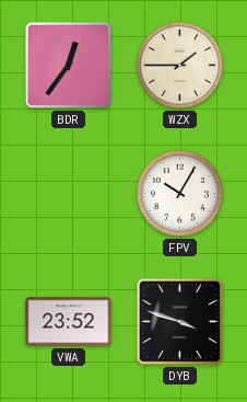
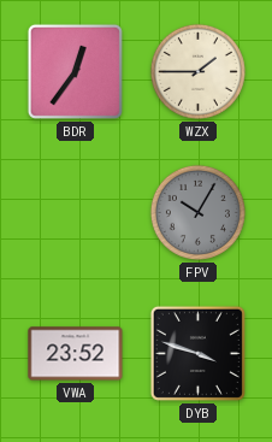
FPV dial: white -> grey (197, 212)
